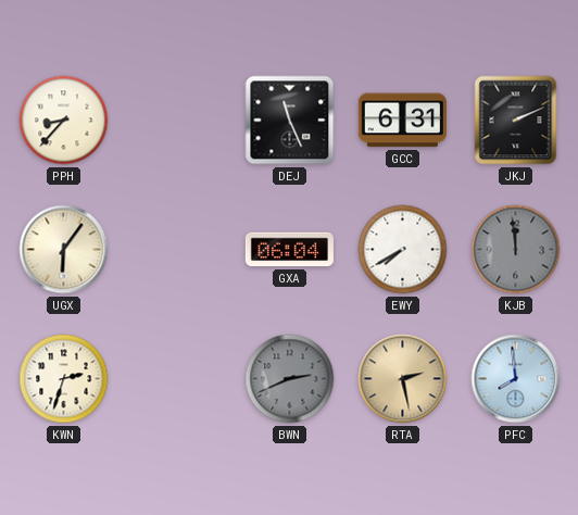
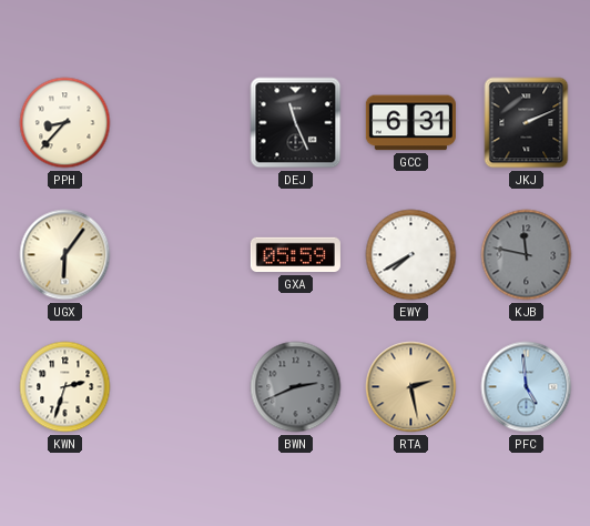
GXA: 06:04 -> 05:59 (295, 255)
KJB: 11:59 -> 11:47 (527, 255)
PFC: 7:59 -> 4:59 (527, 387)
